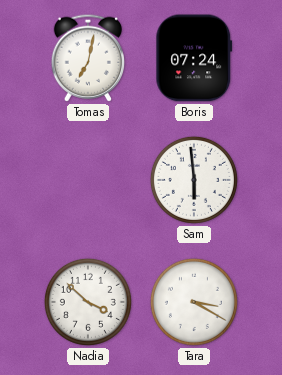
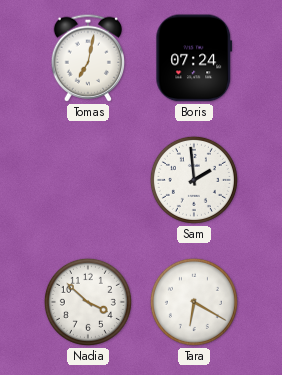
Sam: 5:59 -> 1:59 (194, 180)
Tara: 3:20 -> 6:20 (194, 302)
